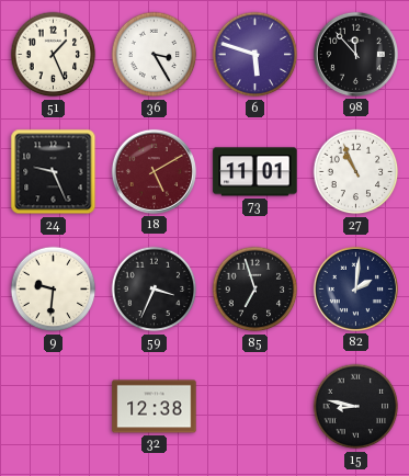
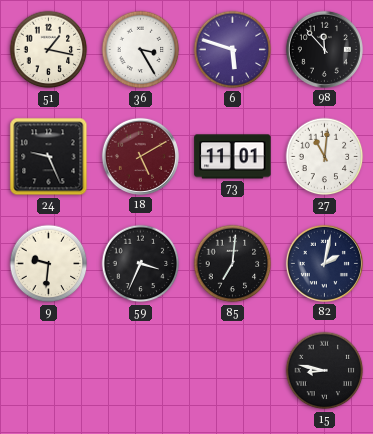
51: 1:26 -> 1:17 (49, 50)
27: 10:56 -> 11:01 (325, 157)
85: 6:57 -> 7:01 (233, 264)
82: 2:01 -> 2:02 (324, 263)
32: 12:38 -> none (155, 407)
